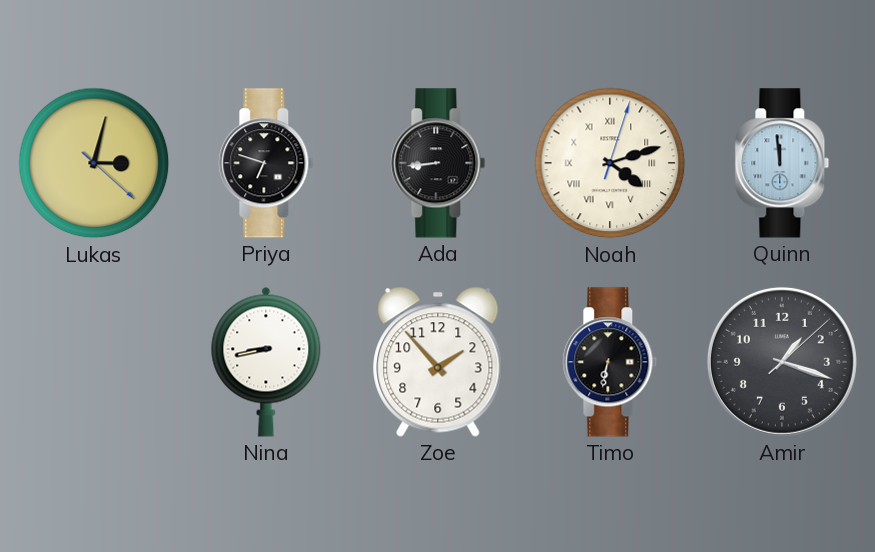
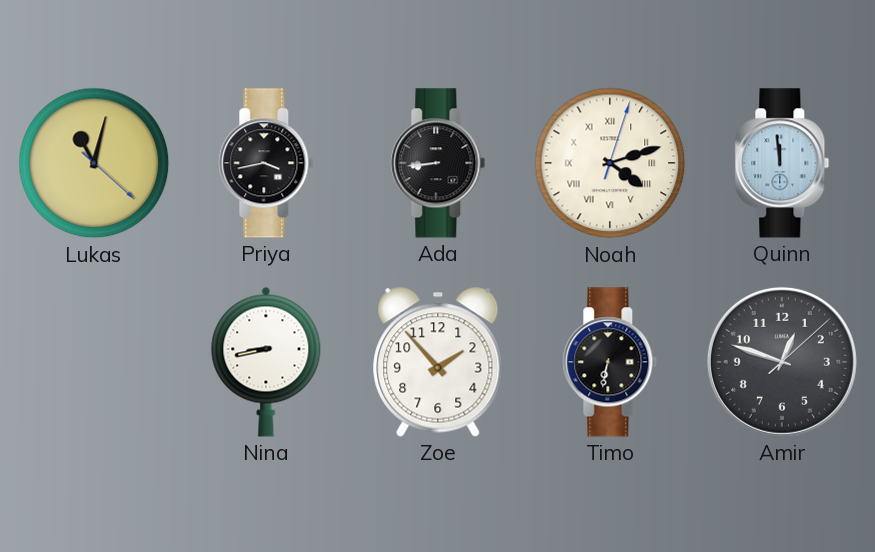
Lukas: 3:02 -> 11:02 (94, 163)
Priya: 6:48 -> 3:43 (266, 163)
Amir: 1:18 -> 12:48 (782, 362)
